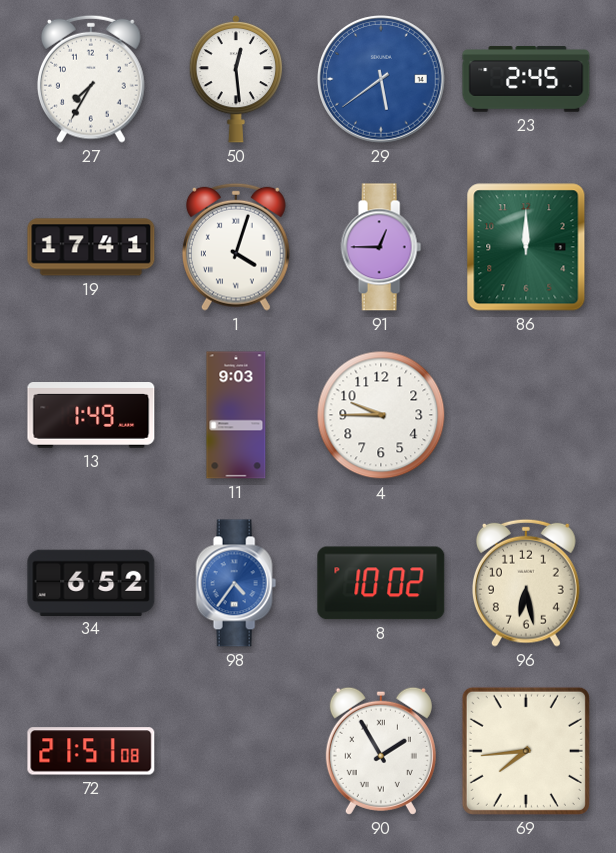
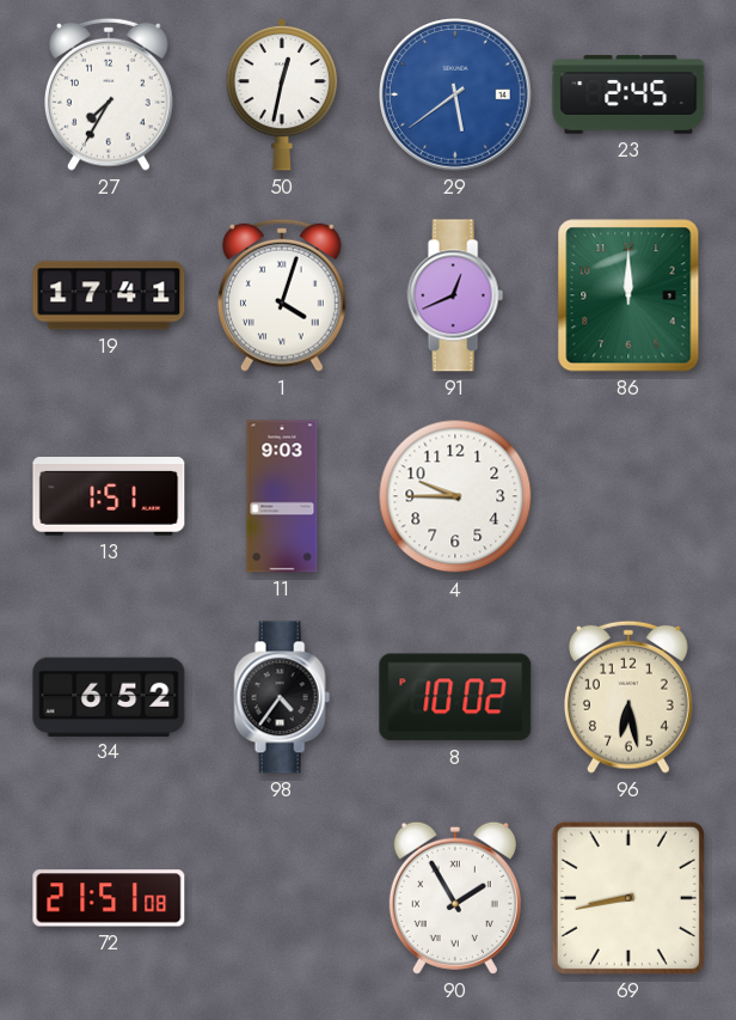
50: 12:29 -> 12:32 (282, 94)
91: 12:45 -> 12:41 (455, 295)
13: 1:49 -> 1:51 (109, 497)
98 dial: blue -> black (282, 697)
69: 7:44 -> 8:43 (628, 898)
